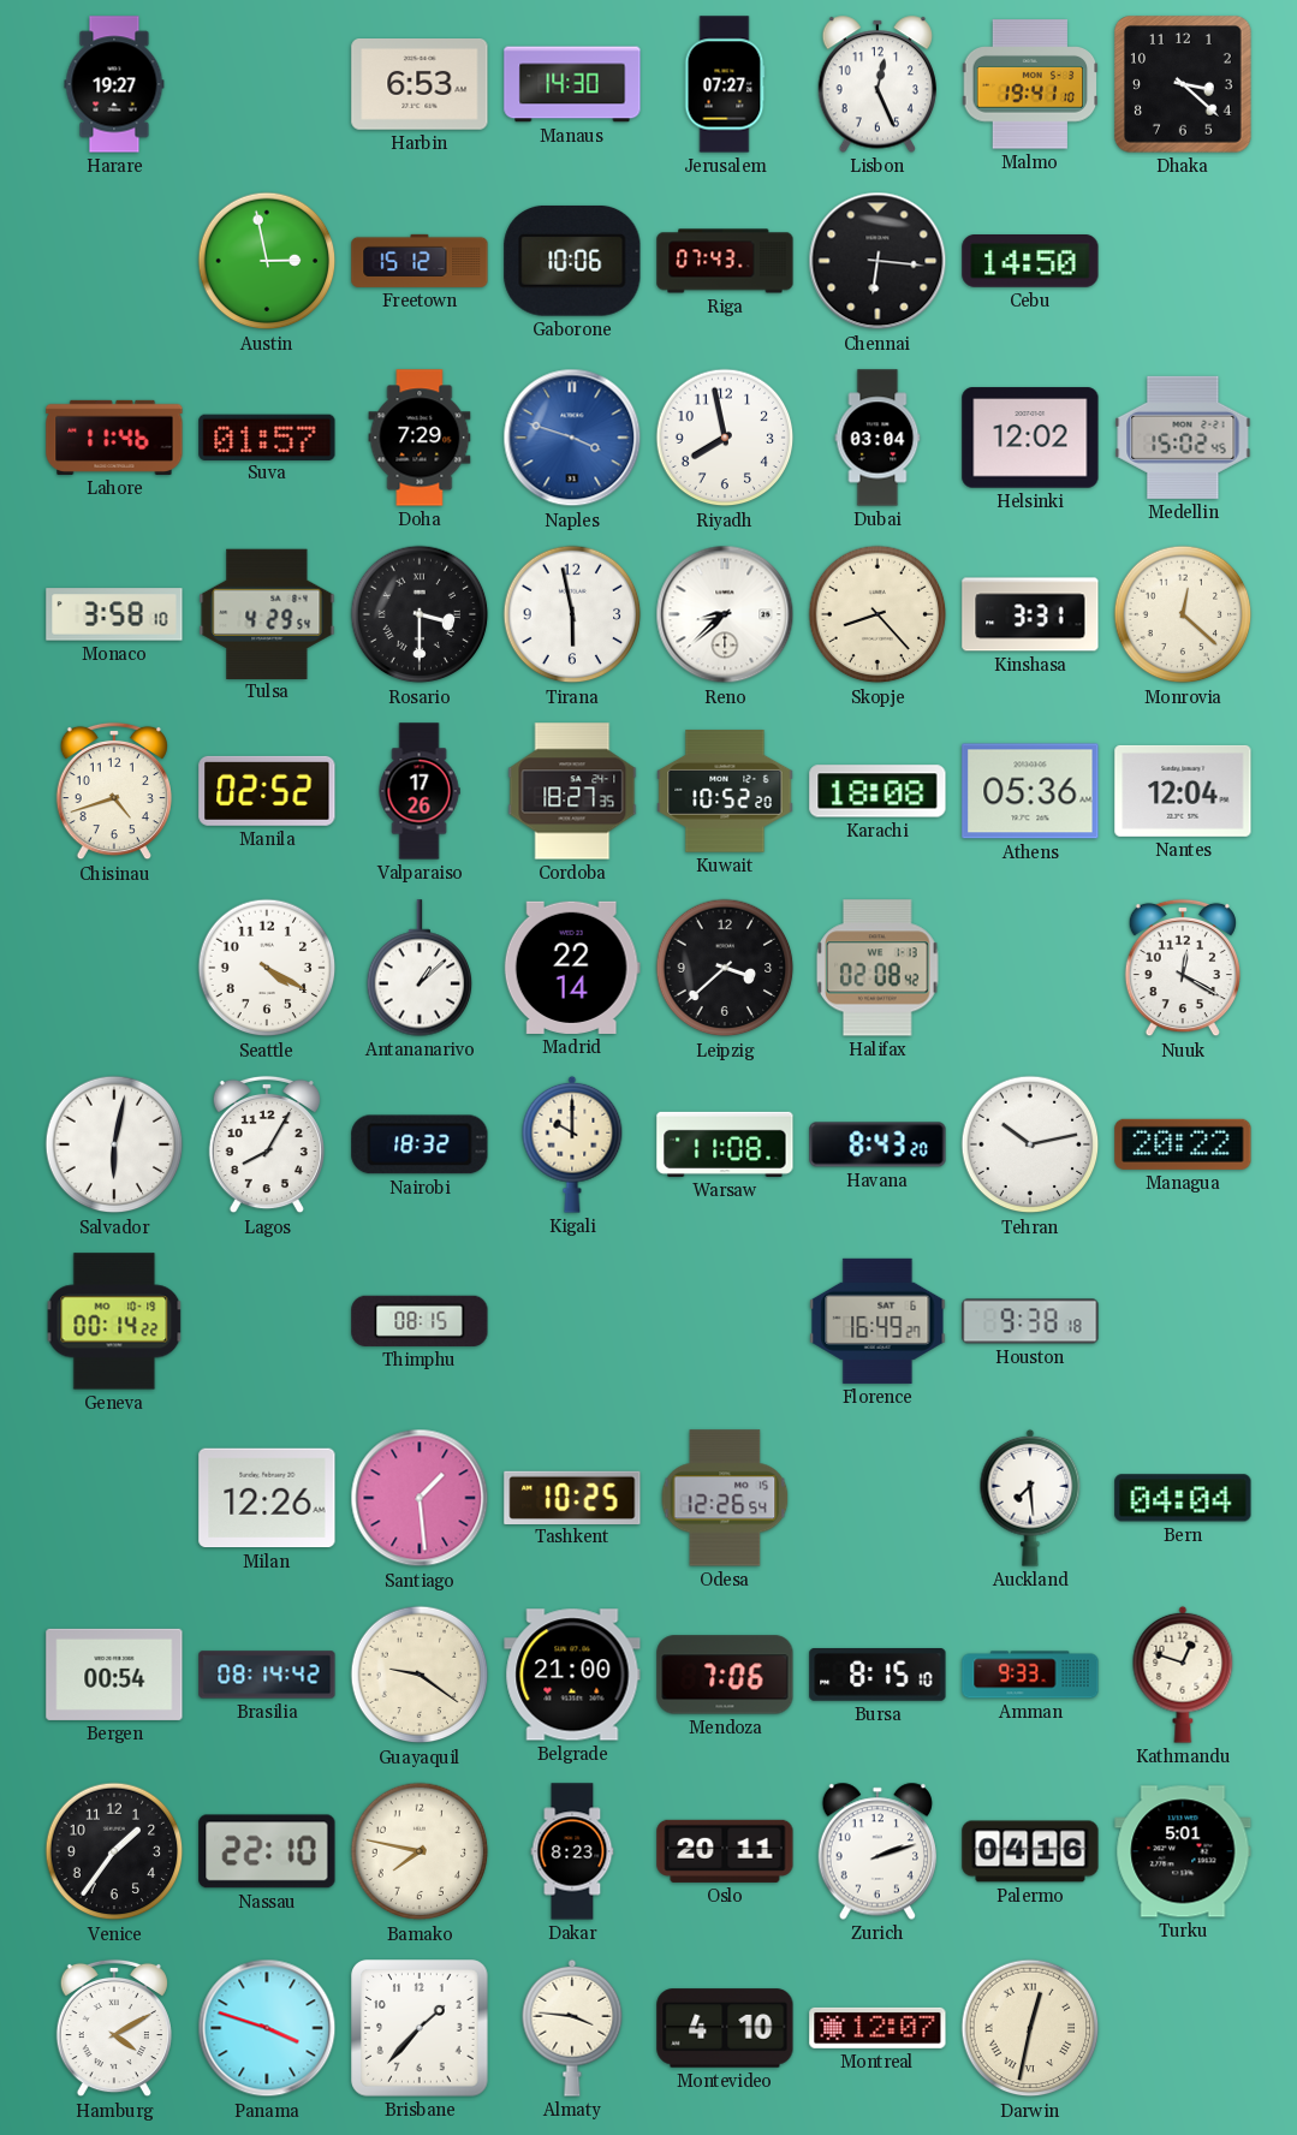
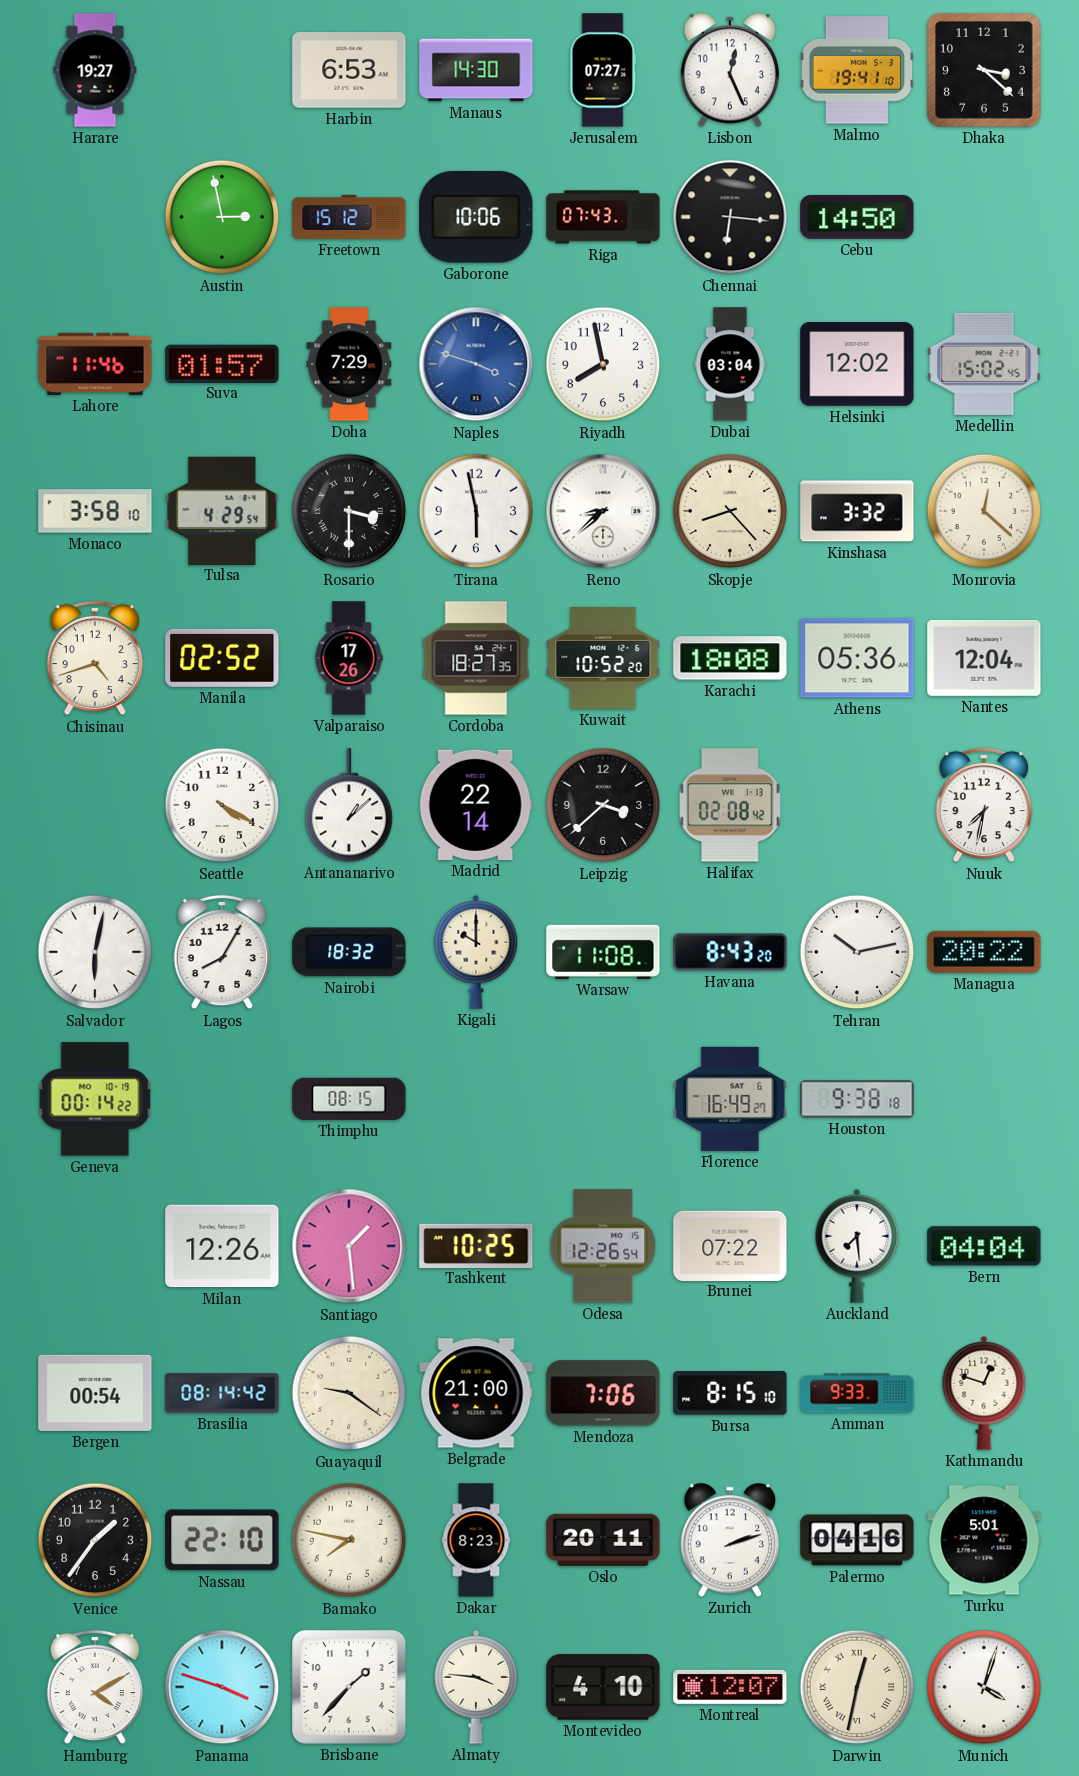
Kinshasa: 3:31 -> 3:32 (857, 511)
Nuuk: 12:20 -> 7:32 (984, 805)
Brunei: none -> 07:22 (730, 1245)
Munich: none -> 4:03 (984, 1687)
